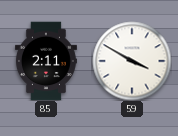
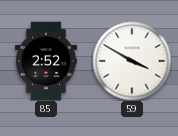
85: 2:11 -> 2:52 (46, 61)
